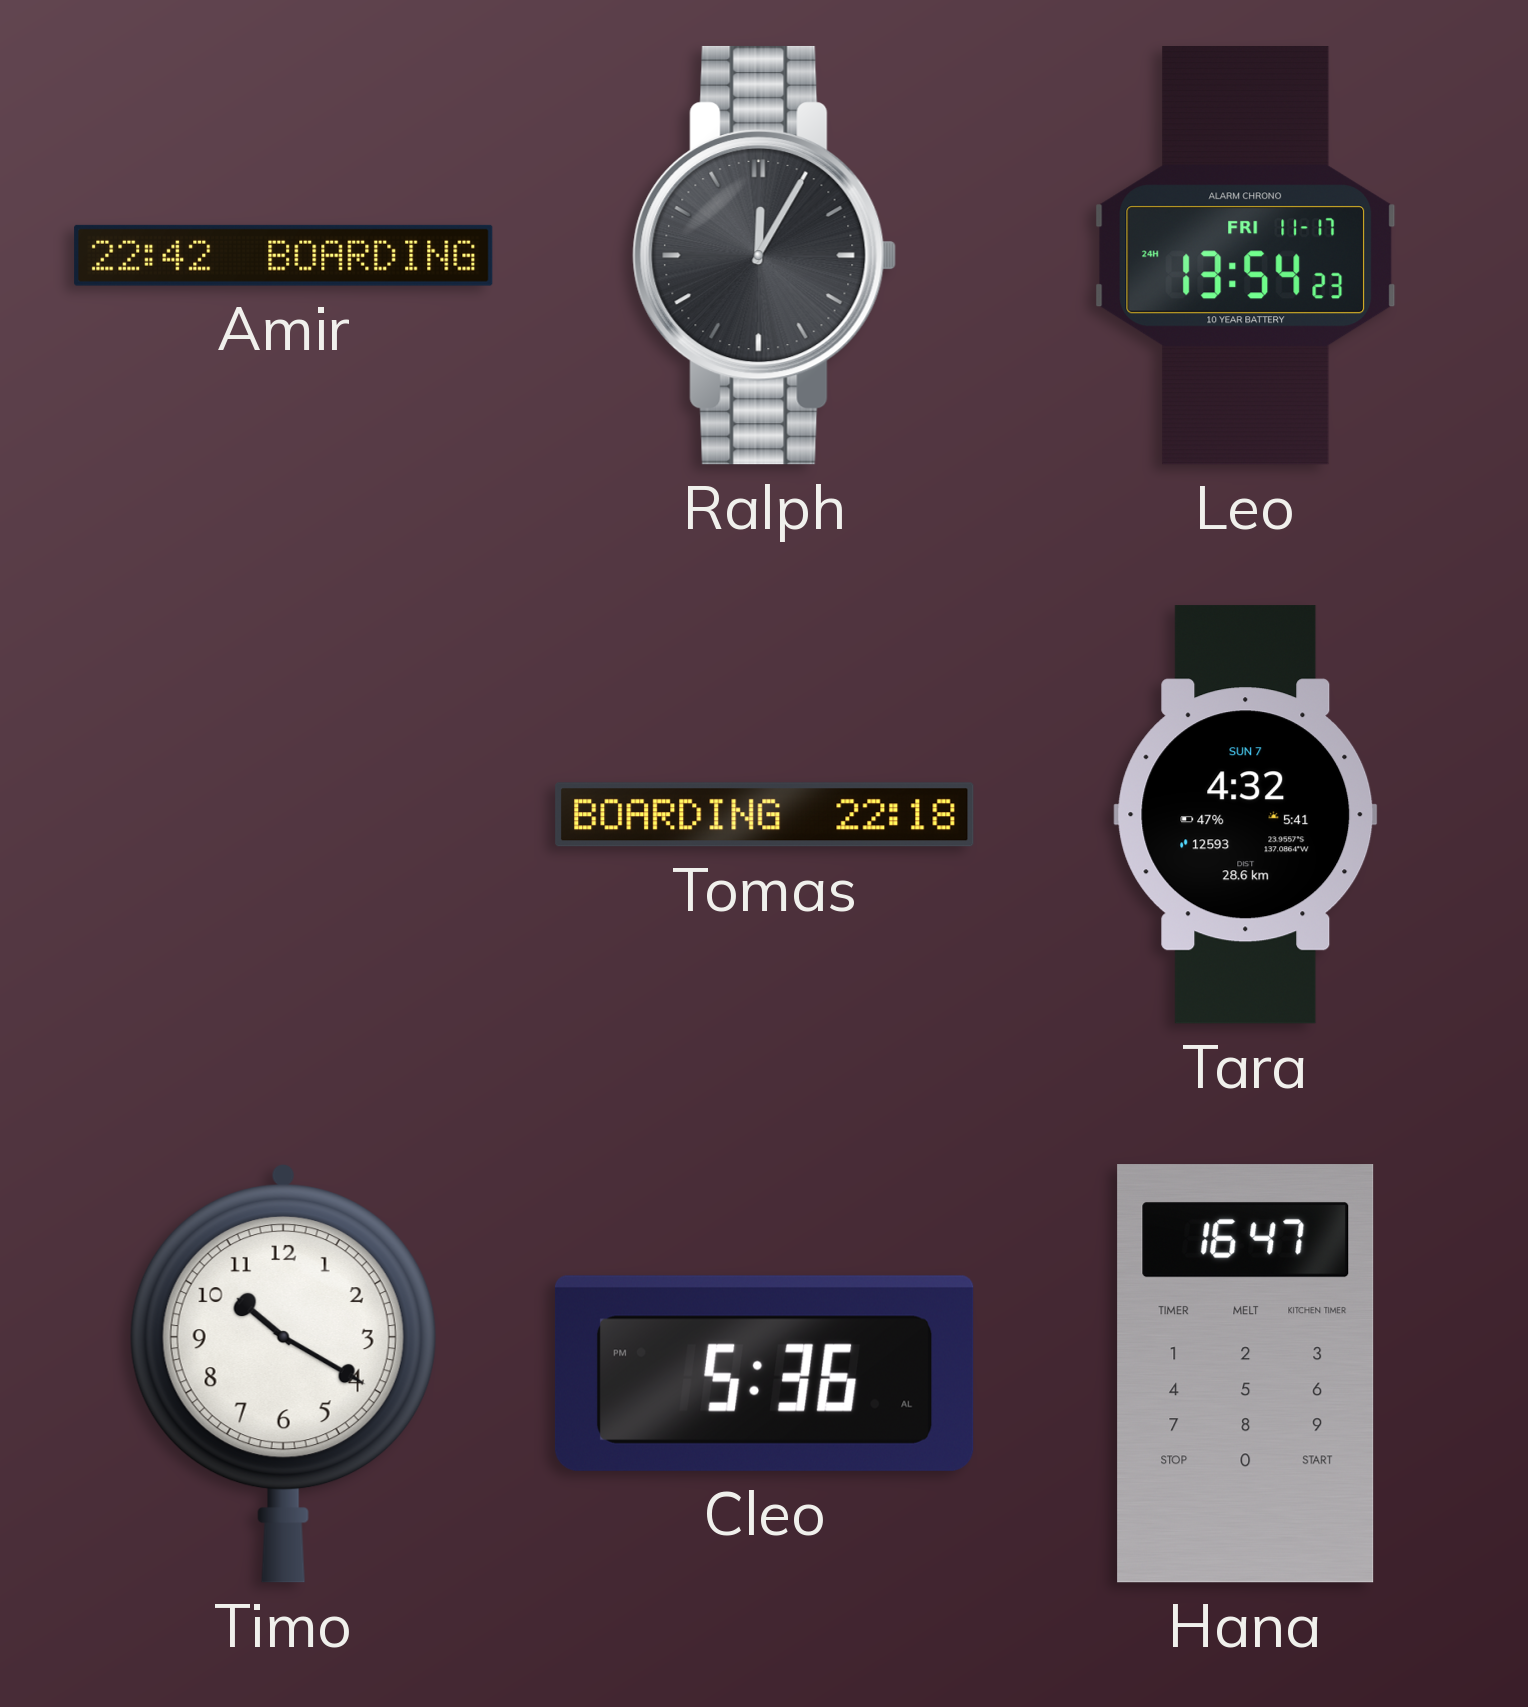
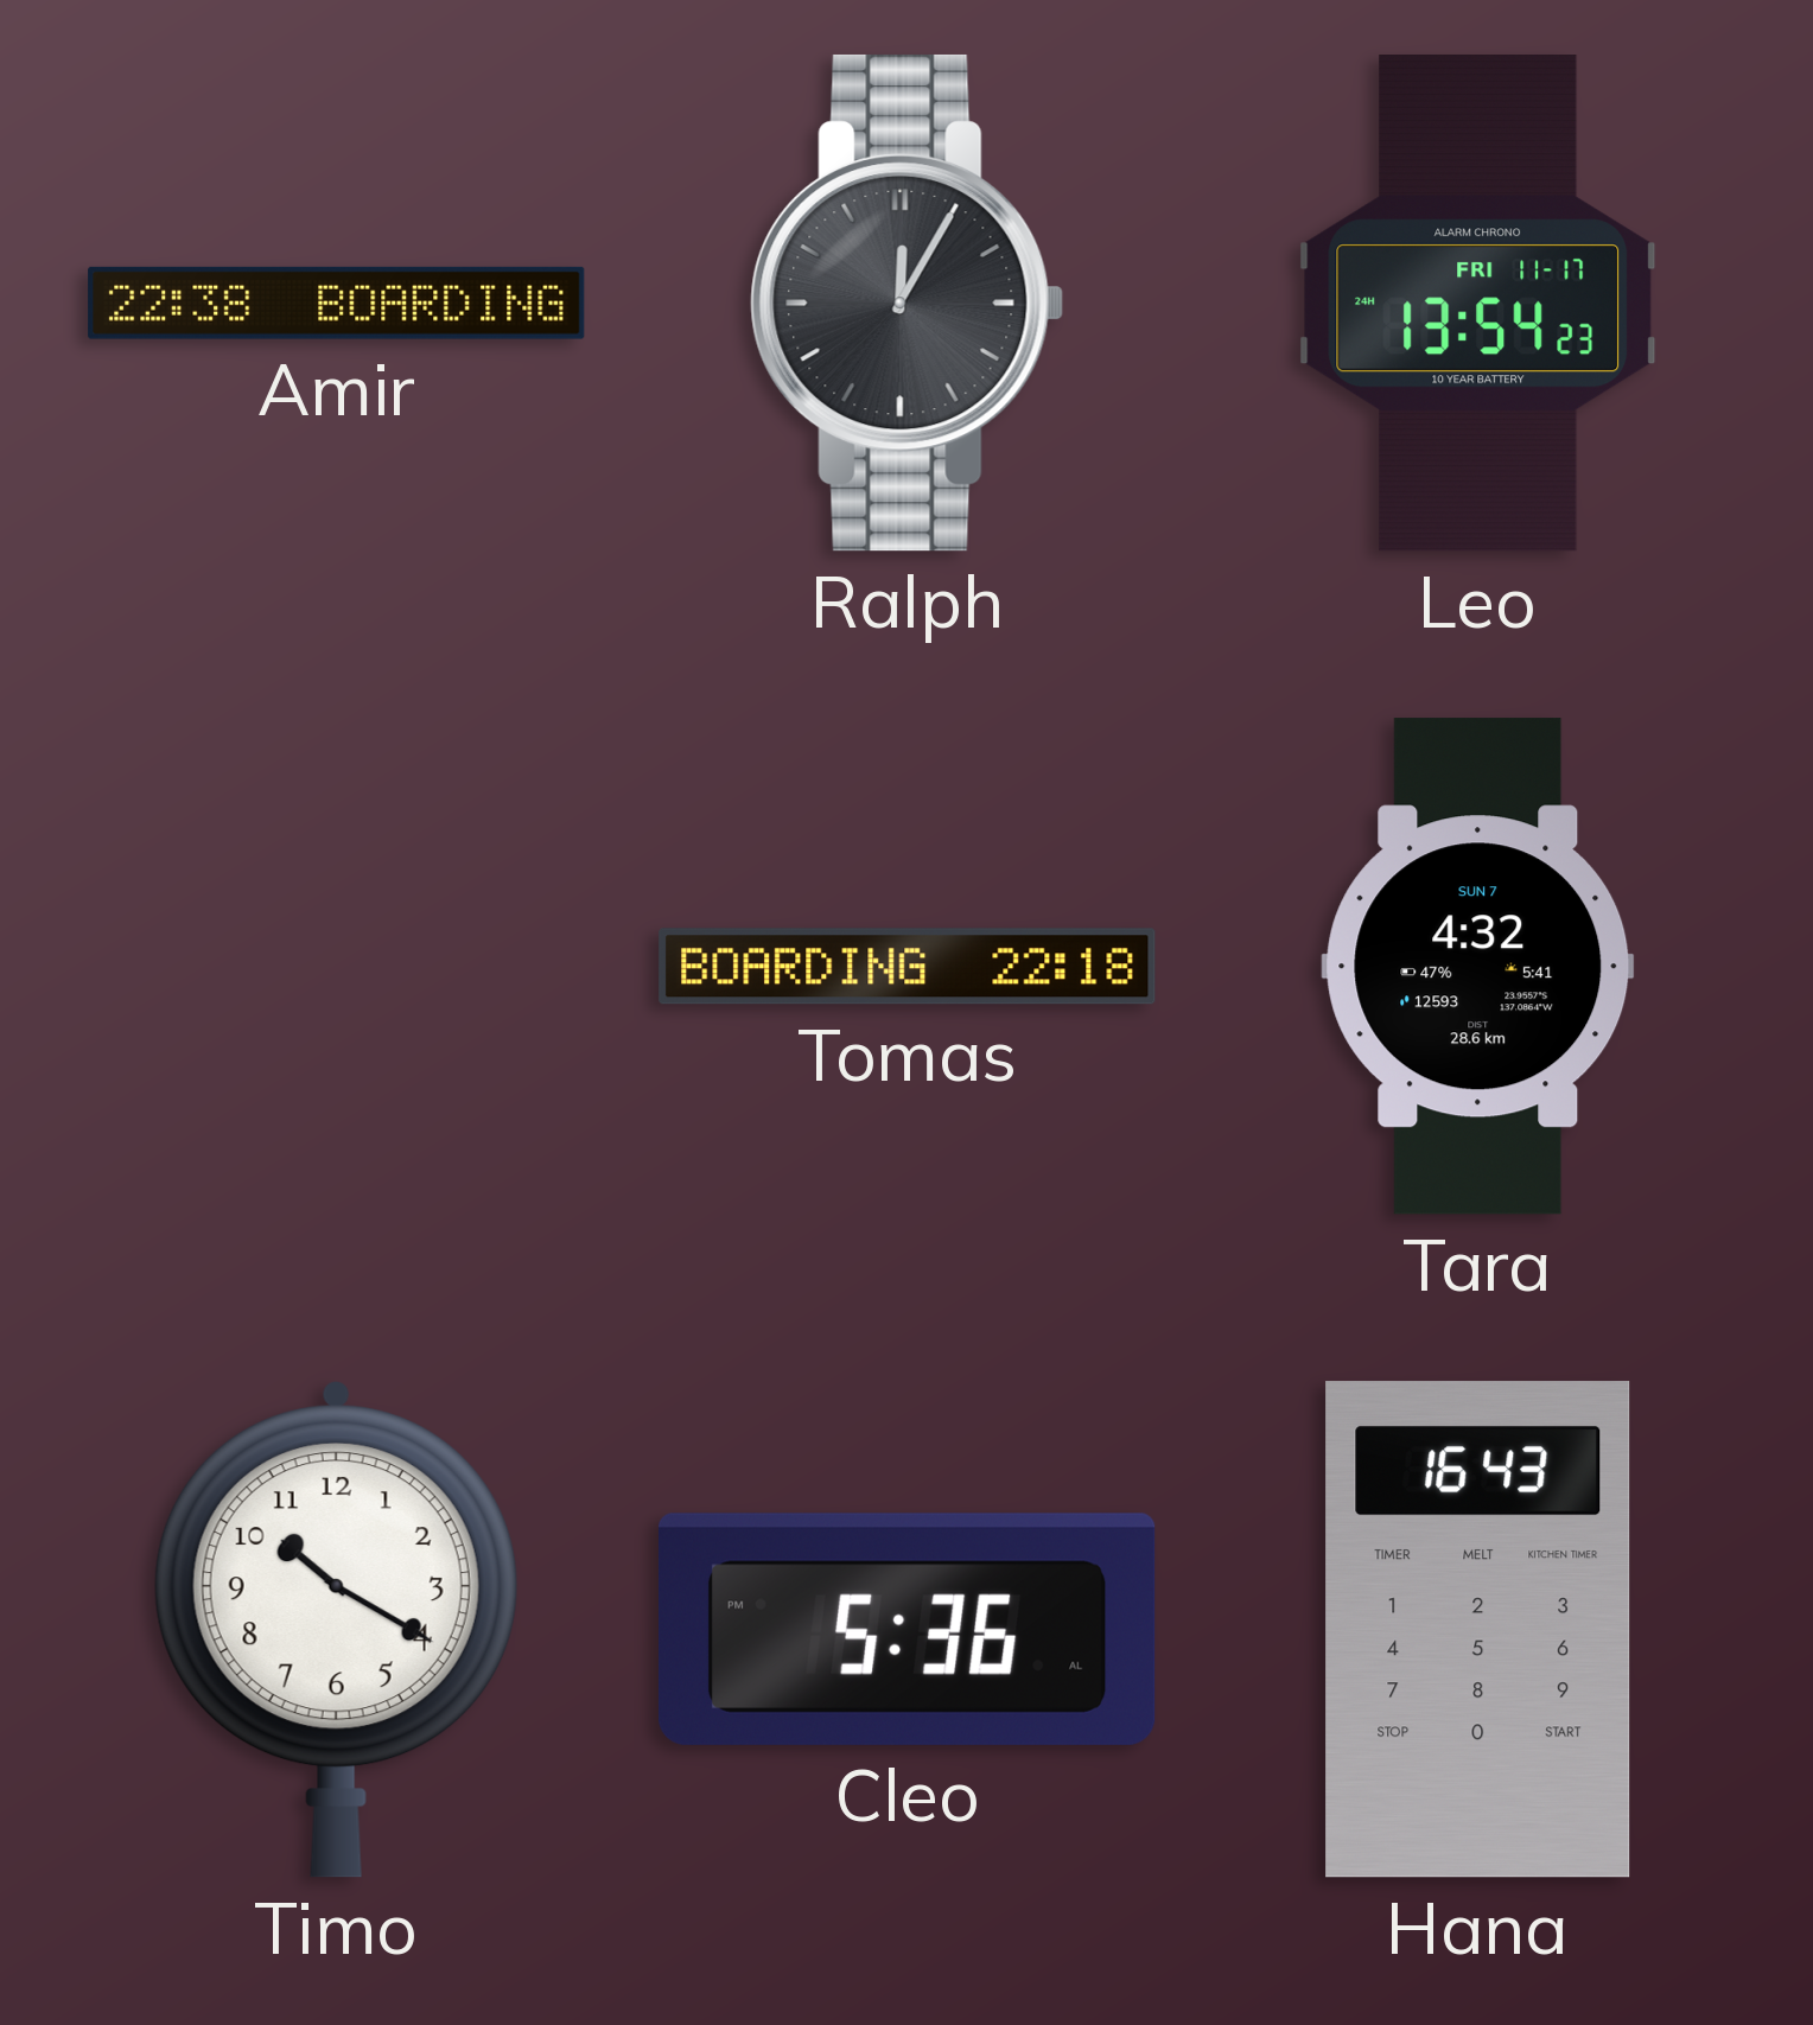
Amir: 22:42 -> 22:38 (337, 303)
Hana: 16:47 -> 16:43 (1478, 1630)
